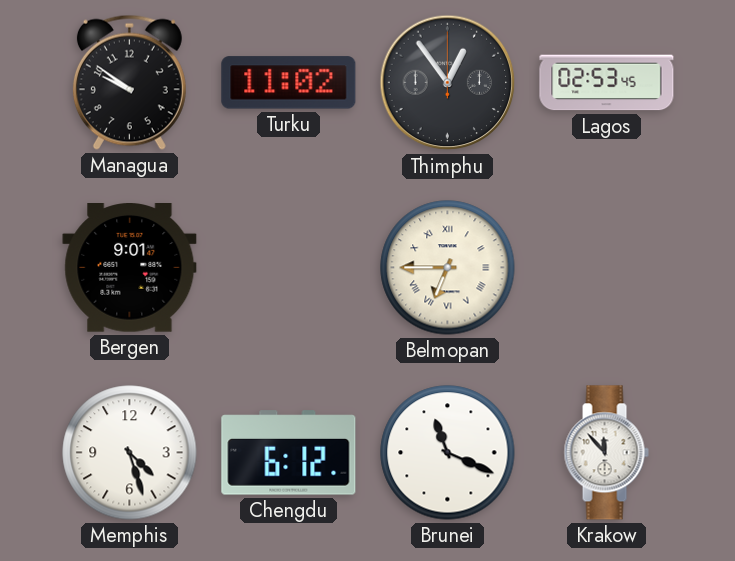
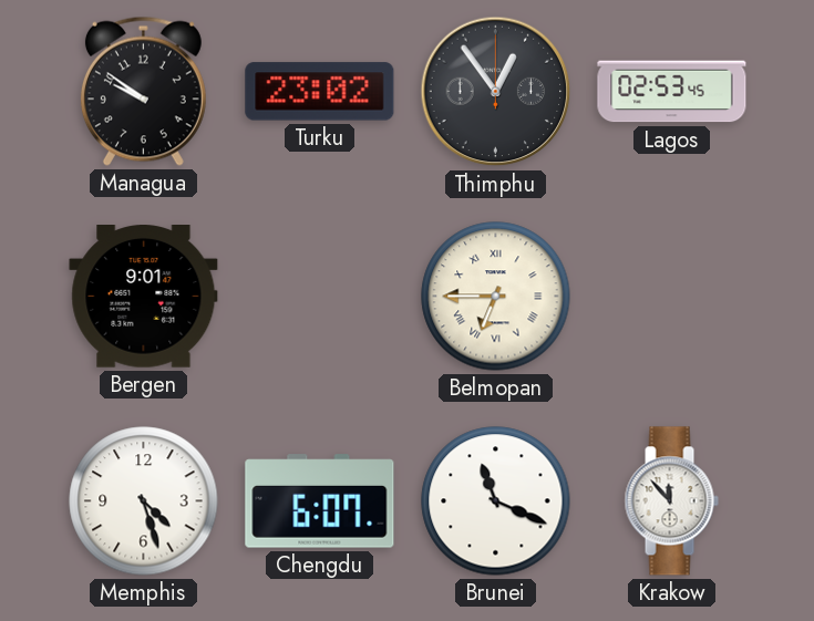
Turku: 11:02 -> 23:02 (320, 92)
Chengdu: 6:12 -> 6:07 (320, 501)
